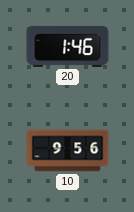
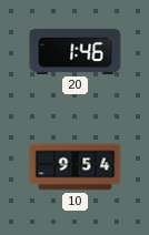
10: 9:56 -> 9:54 (76, 167)
